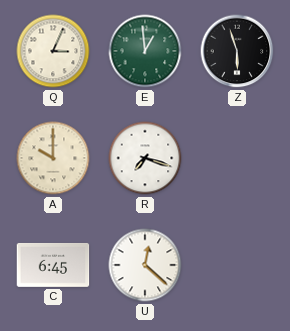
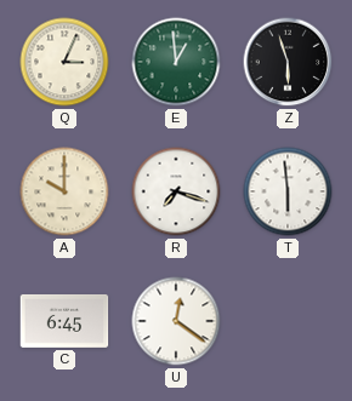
T: none -> 5:59 (288, 191)
U: 12:22 -> 12:21 (176, 321)
